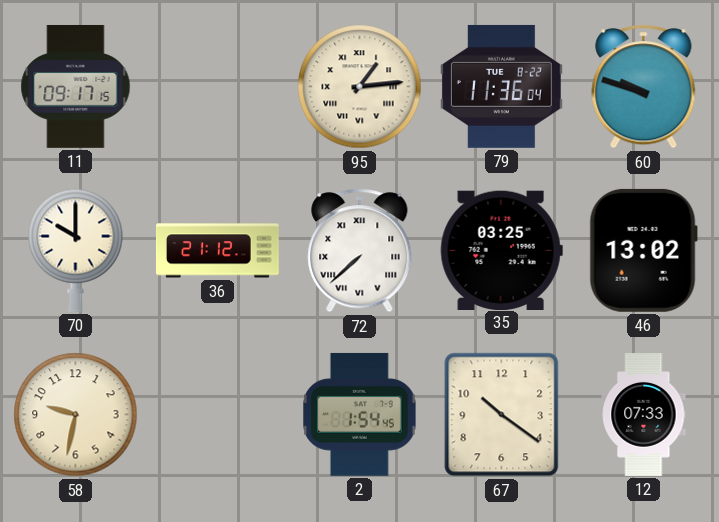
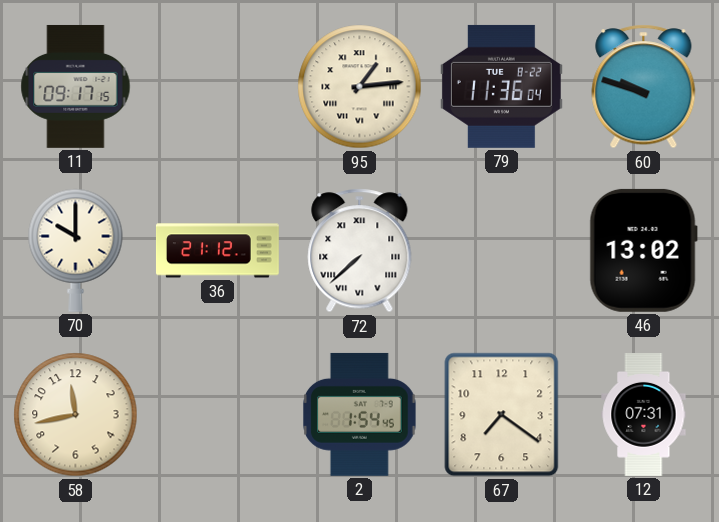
35: 03:25 -> none (501, 250)
58: 9:32 -> 11:43 (76, 415)
67: 10:21 -> 7:21 (502, 415)
12: 07:33 -> 07:31 (644, 415)
